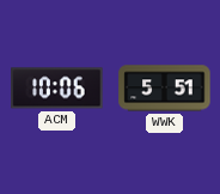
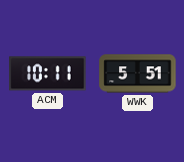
ACM: 10:06 -> 10:11 (48, 74)
